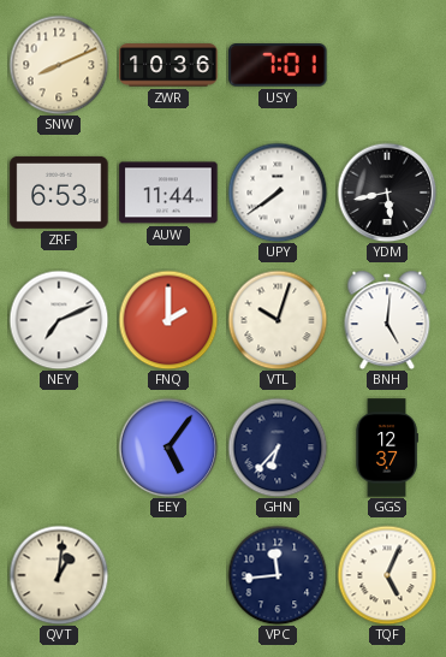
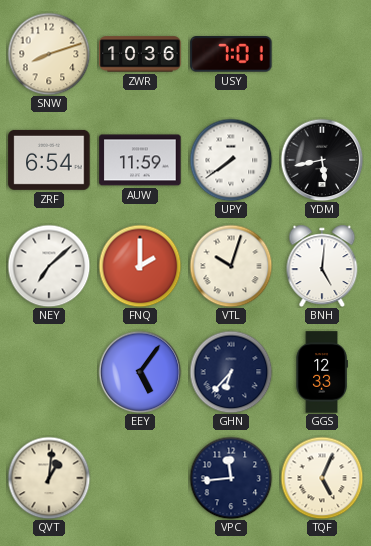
SNW: 8:11 -> 8:12 (49, 54)
ZRF: 6:53 -> 6:54 (49, 160)
AUW: 11:44 -> 11:59 (140, 160)
NEY: 7:11 -> 7:08 (49, 266)
GGS: 12:37 -> 12:33 (322, 372)
